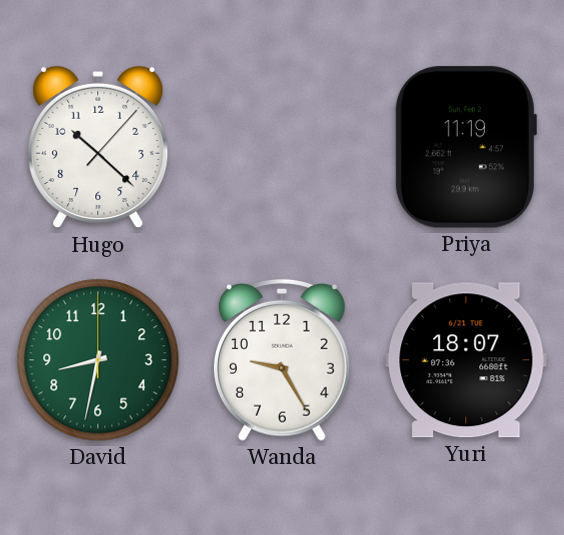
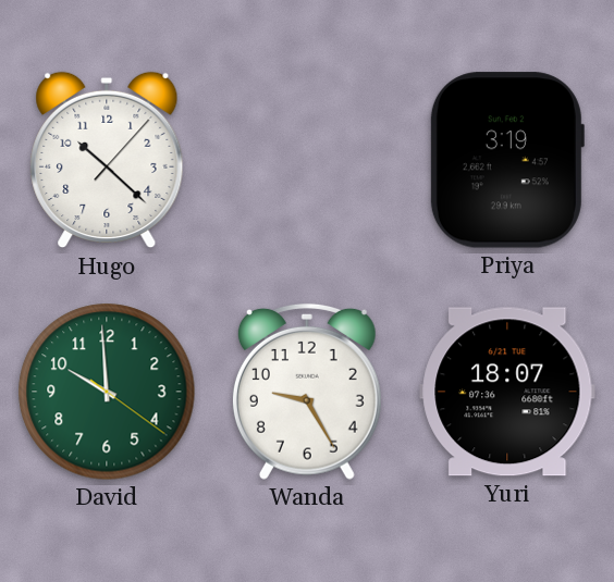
Priya: 11:19 -> 3:19 (506, 160)
David: 8:32 -> 9:59 (107, 392)
